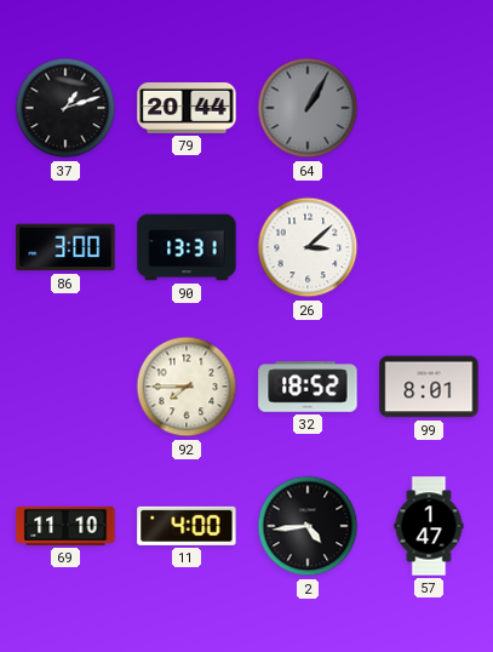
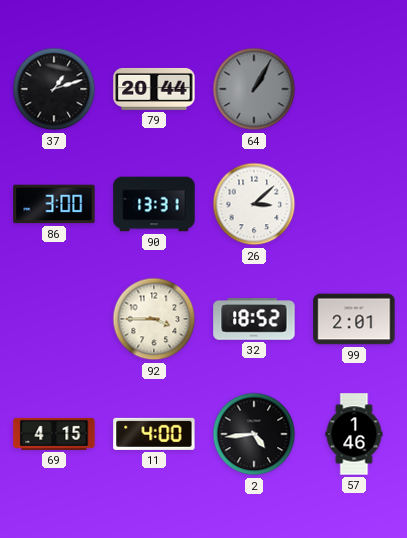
92: 7:45 -> 3:45 (154, 319)
99: 8:01 -> 2:01 (354, 319)
69: 11:10 -> 4:15 (54, 434)
57: 1:47 -> 1:46 (354, 434)
